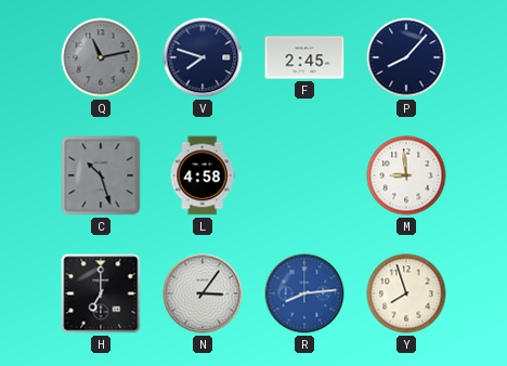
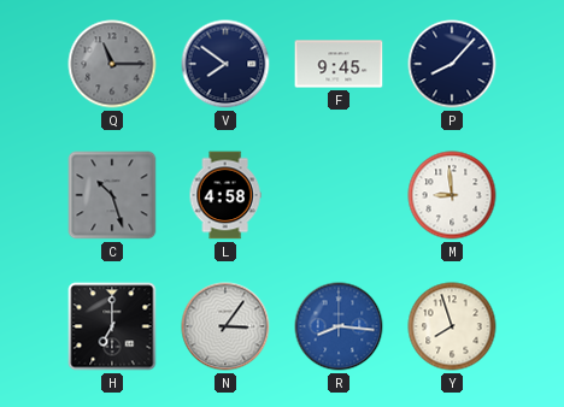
Q: 11:13 -> 11:15 (112, 64)
V: 7:48 -> 7:51 (225, 64)
F: 2:45 -> 9:45 (339, 64)
R: 8:14 -> 8:16 (339, 326)
